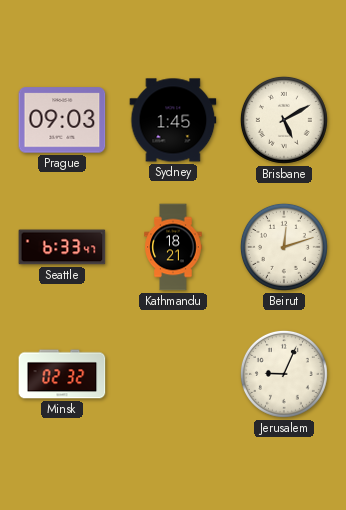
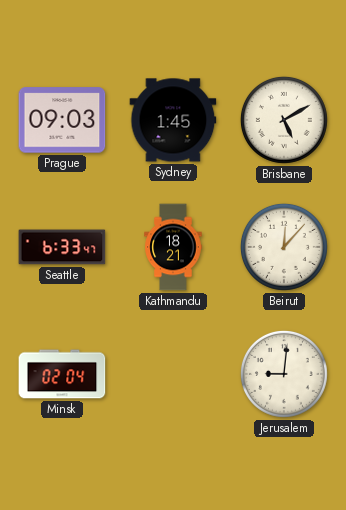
Beirut: 12:12 -> 12:07 (284, 247)
Minsk: 02:32 -> 02:04 (62, 374)
Jerusalem: 9:04 -> 9:01 (284, 374)
